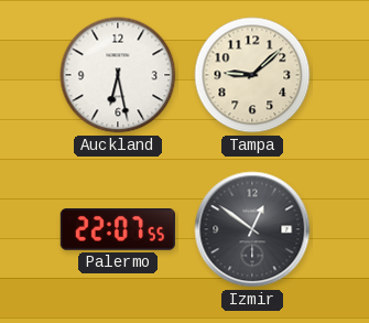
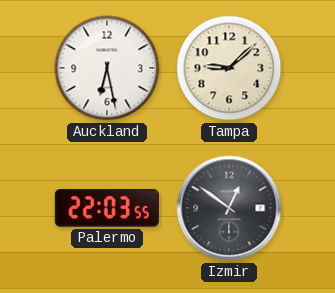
Palermo: 22:07 -> 22:03 (107, 209)
